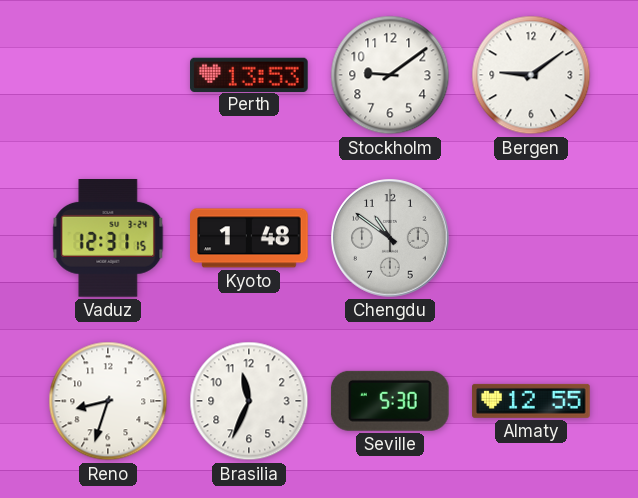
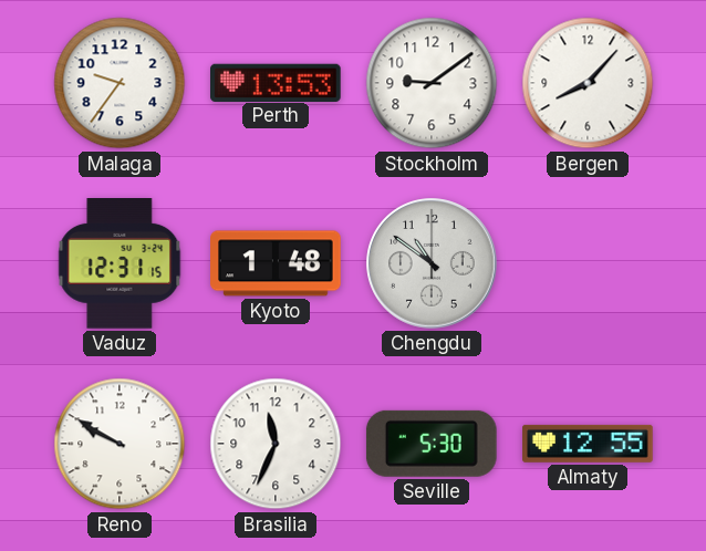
Malaga: none -> 9:36 (120, 83)
Bergen: 9:09 -> 8:07 (588, 83)
Reno: 8:33 -> 9:50 (120, 444)
